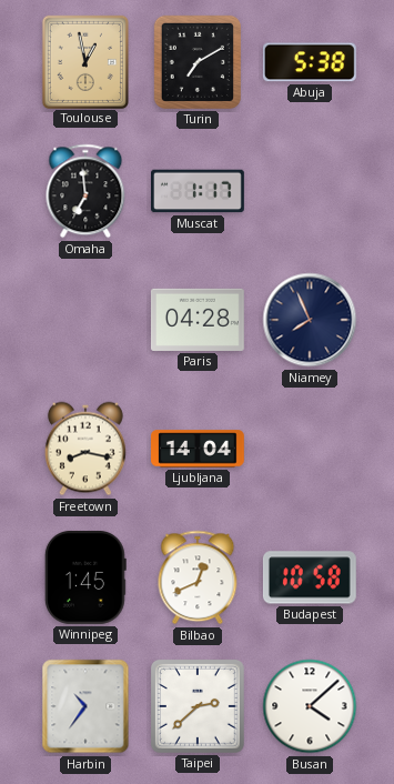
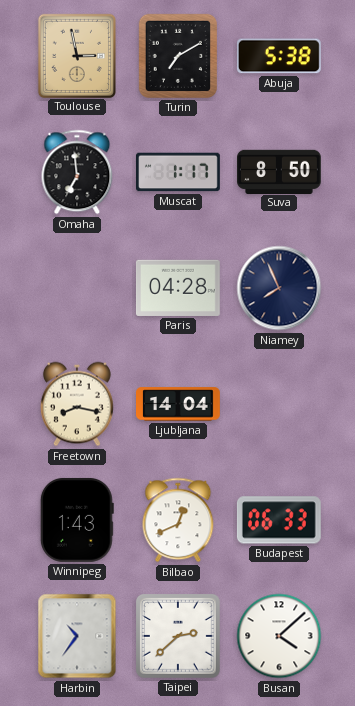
Toulouse: 12:58 -> 2:58 (76, 55)
Suva: none -> 8:50 (280, 171)
Winnipeg: 1:45 -> 1:43 (77, 520)
Budapest: 10:58 -> 06:33 (279, 520)
